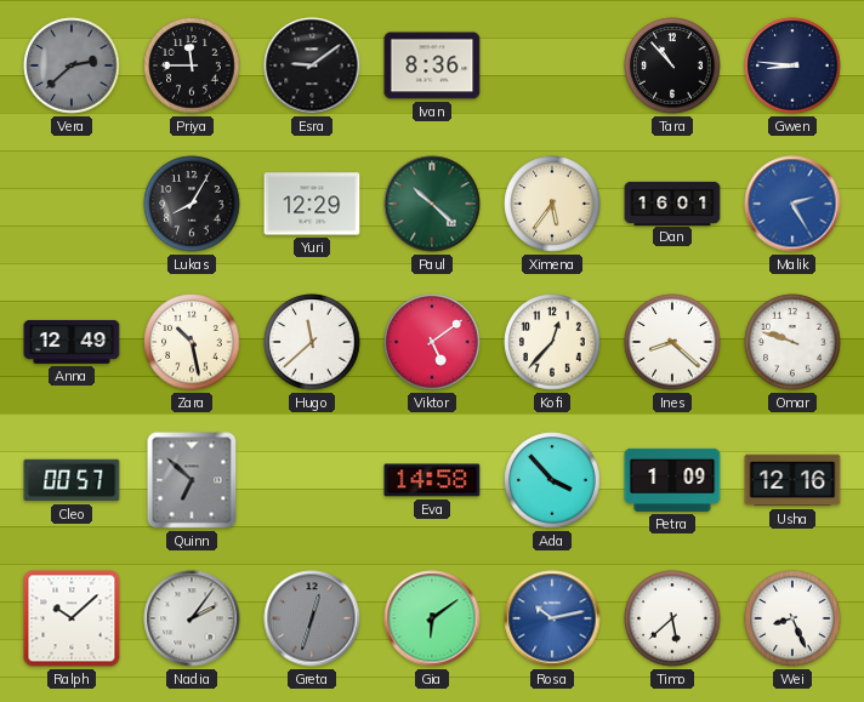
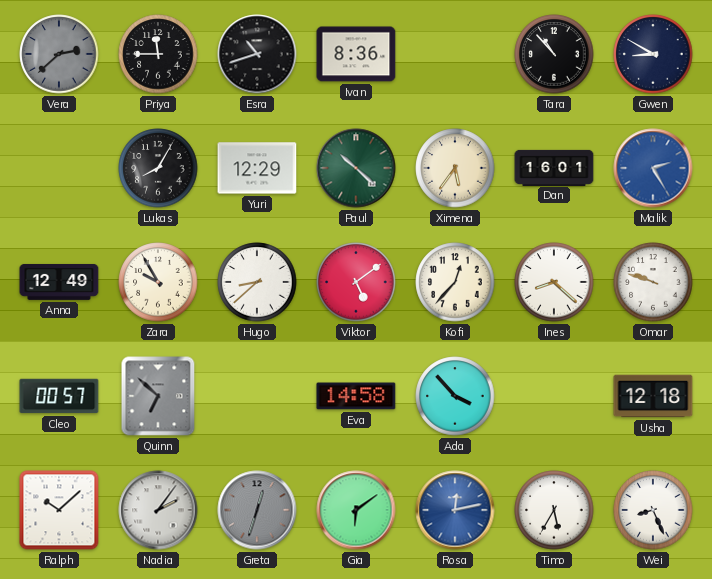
Esra: 9:09 -> 10:42 (257, 54)
Gwen: 8:46 -> 8:50 (653, 54)
Zara: 10:28 -> 9:55 (158, 282)
Hugo: 11:38 -> 8:38 (257, 282)
Petra: 1:09 -> none (672, 480)
Usha: 12:16 -> 12:18 (653, 396)
Rosa: 10:13 -> 12:13 (455, 510)
Timo: 5:38 -> 5:35 (554, 510)
